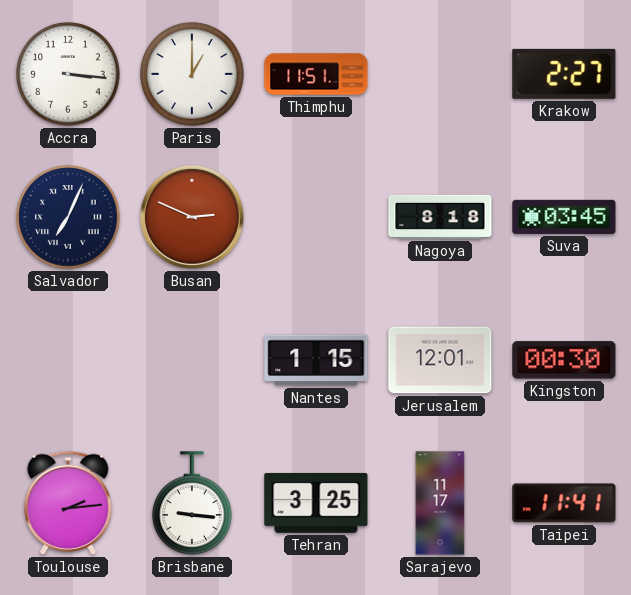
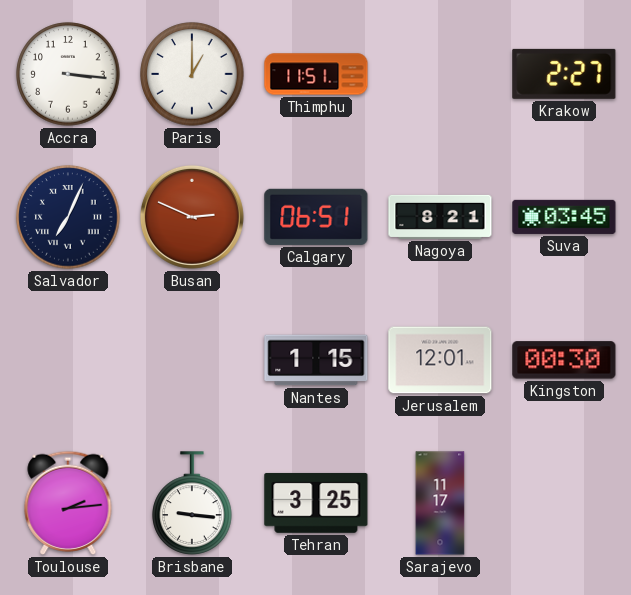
Calgary: none -> 06:51 (316, 217)
Nagoya: 8:18 -> 8:21 (440, 217)
Taipei: 11:41 -> none (564, 503)
